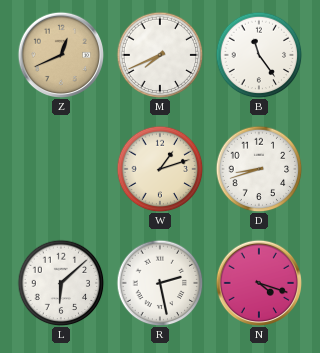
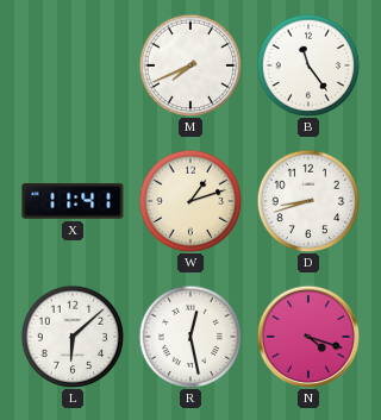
Z: 12:41 -> none (61, 55)
X: none -> 11:41 (73, 201)
R: 2:28 -> 12:28 (190, 337)
